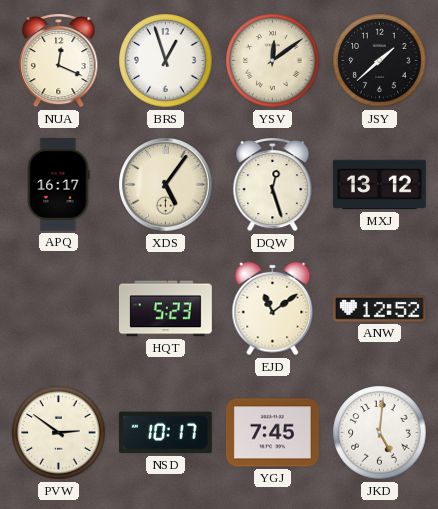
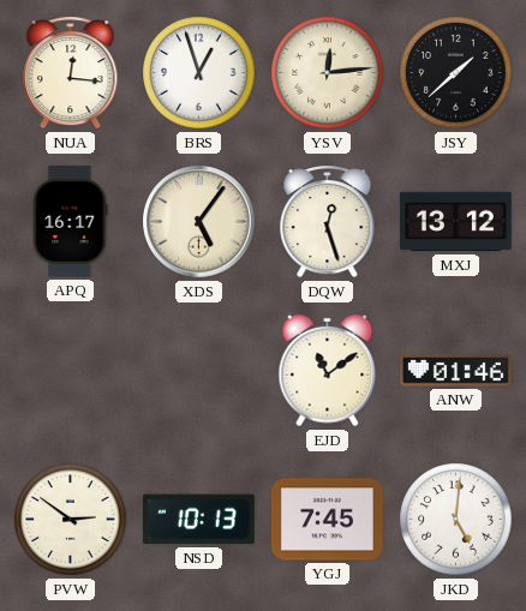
NUA: 12:19 -> 12:16 (71, 72)
YSV: 12:09 -> 12:14 (328, 73)
HQT: 5:23 -> none (165, 309)
ANW: 12:52 -> 01:46 (456, 371)
NSD: 10:17 -> 10:13 (198, 520)
